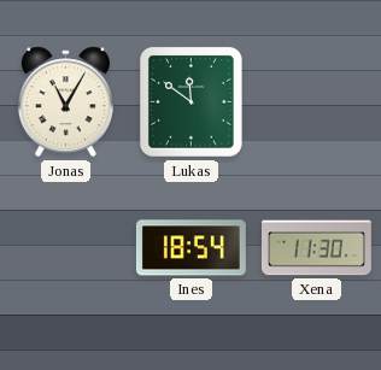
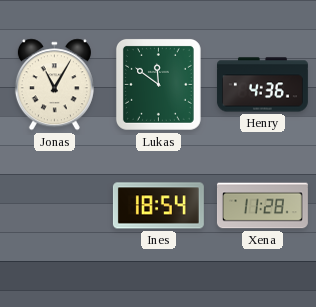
Henry: none -> 4:36 (262, 85)
Xena: 11:30 -> 11:28 (262, 206)
